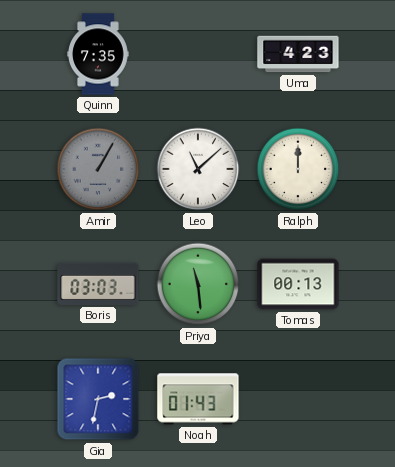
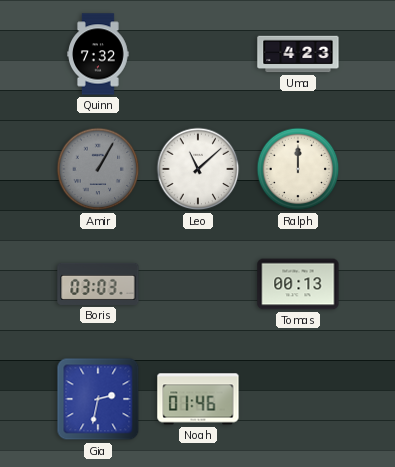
Quinn: 7:35 -> 7:32 (99, 54)
Priya: 11:29 -> none (198, 284)
Noah: 01:43 -> 01:46 (198, 399)
